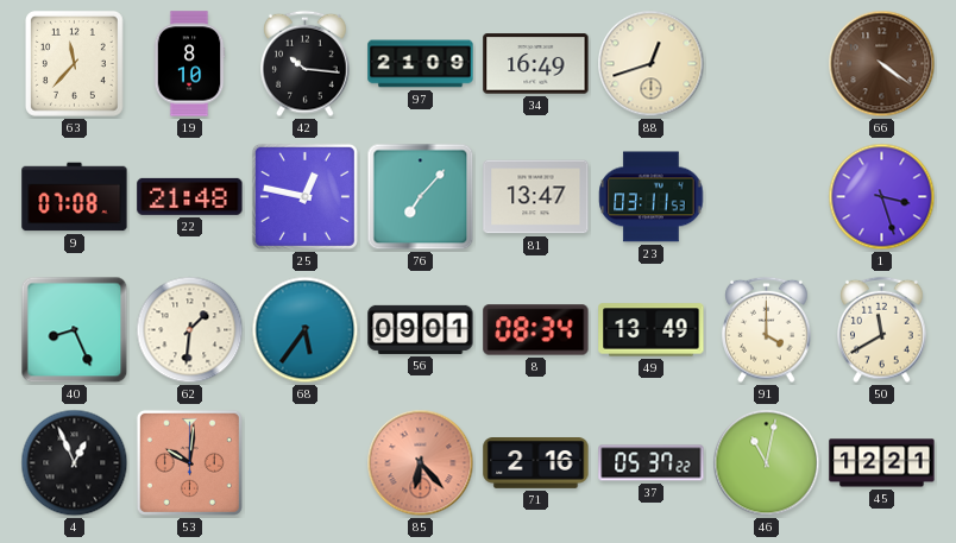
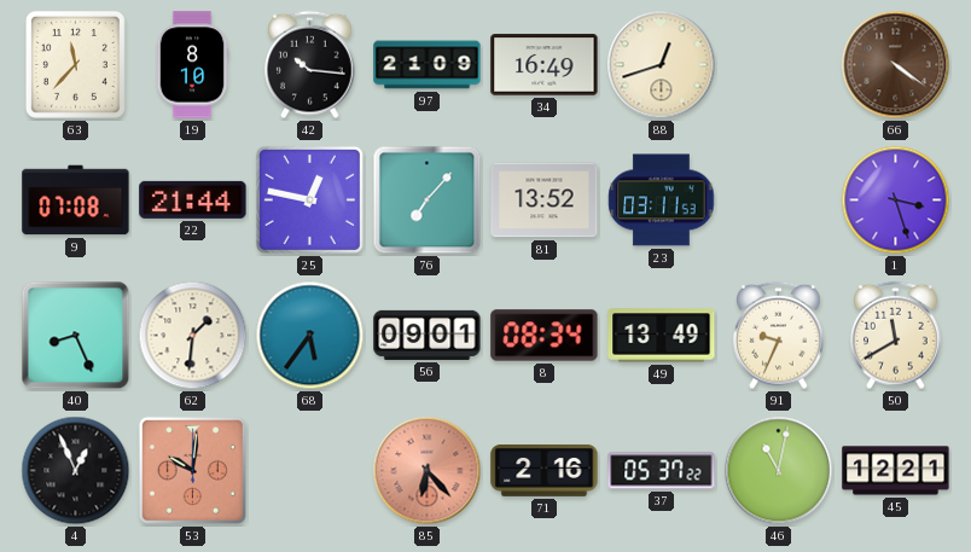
22: 21:48 -> 21:44 (193, 199)
81: 13:47 -> 13:52 (545, 201)
91: 4:00 -> 9:34 (779, 336)
